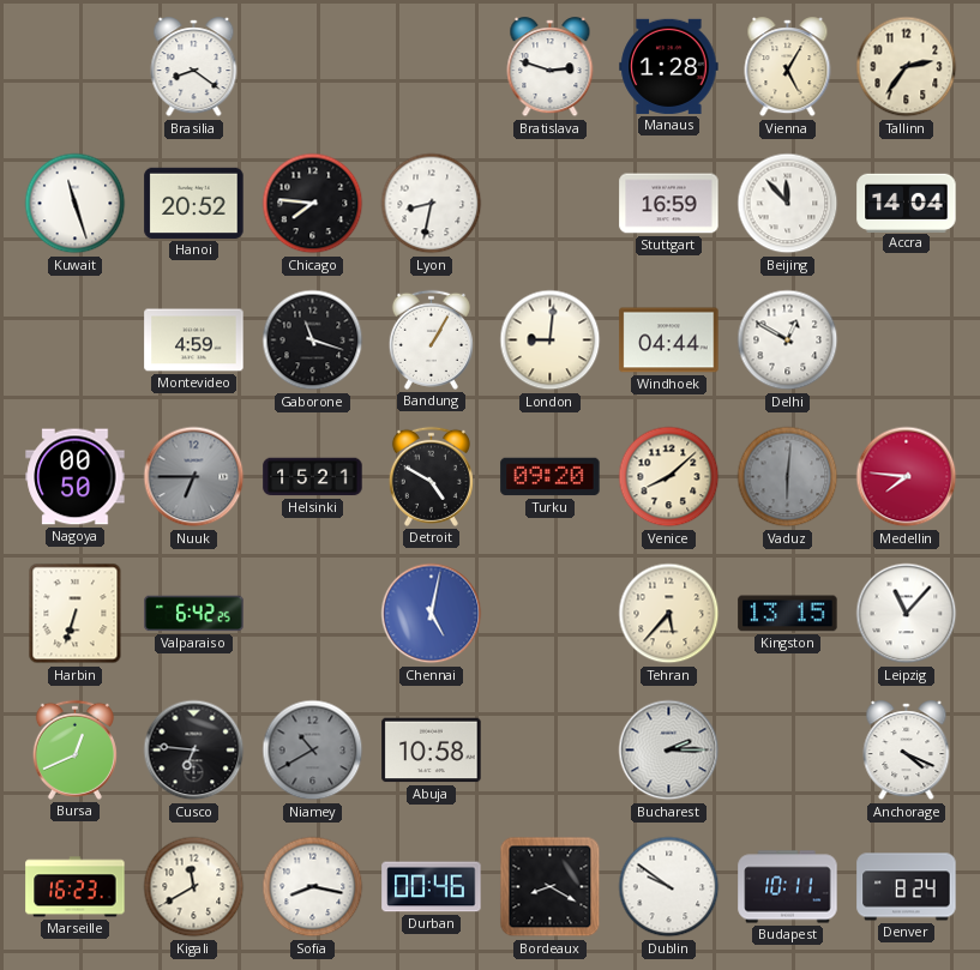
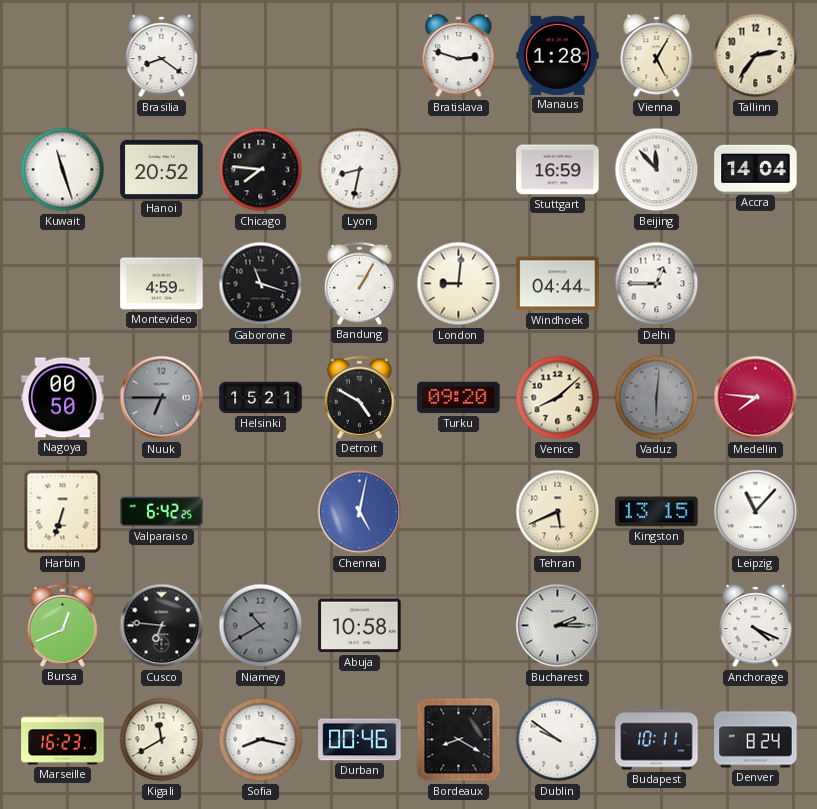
Delhi: 12:50 -> 12:45 (657, 284)
Tehran: 5:37 -> 5:41 (558, 512)
